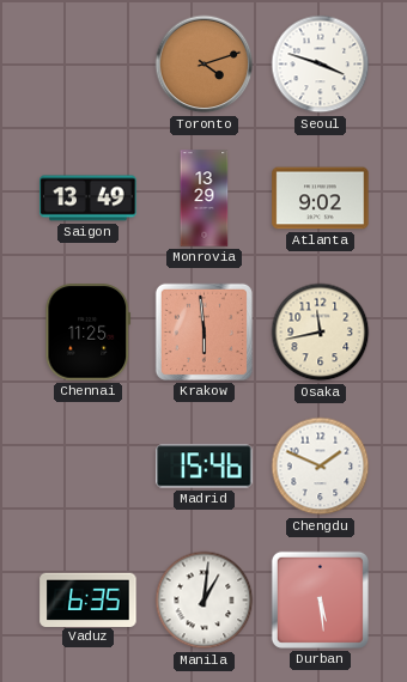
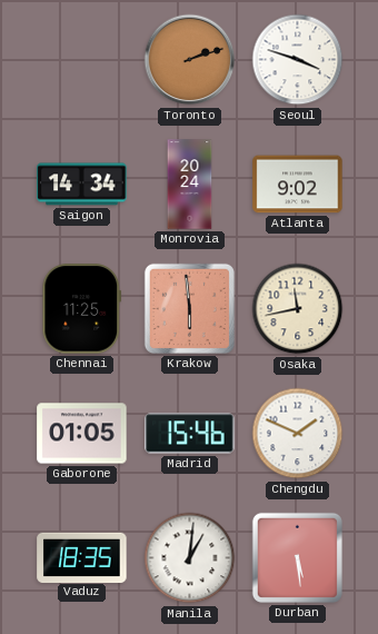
Toronto: 4:12 -> 2:12 (190, 60)
Saigon: 13:49 -> 14:34 (82, 185)
Monrovia: 13:29 -> 20:24 (190, 185)
Gaborone: none -> 01:05 (82, 434)
Vaduz: 6:35 -> 18:35 (82, 557)
